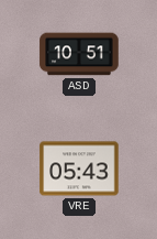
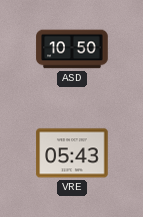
ASD: 10:51 -> 10:50 (72, 49)
